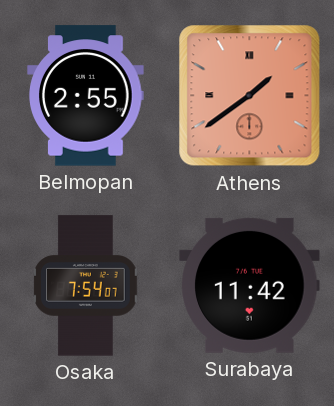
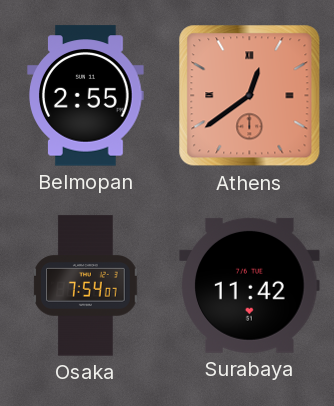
Athens: 1:39 -> 12:39 (250, 96)
